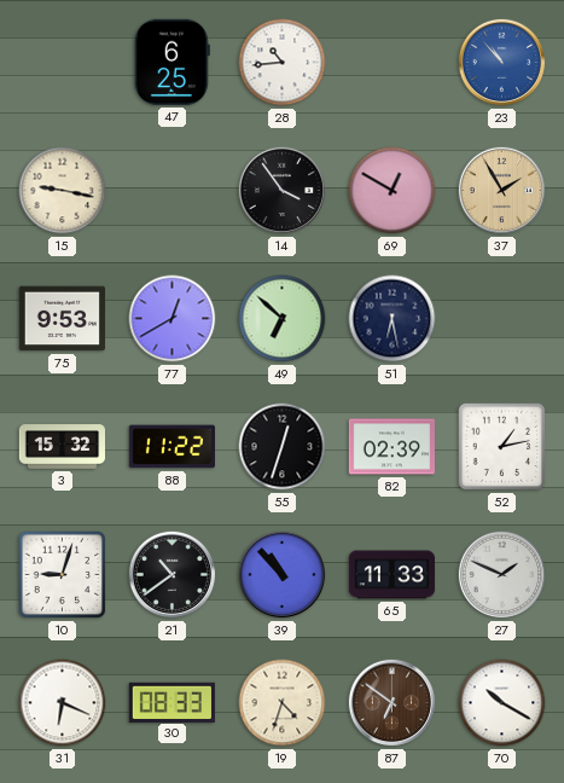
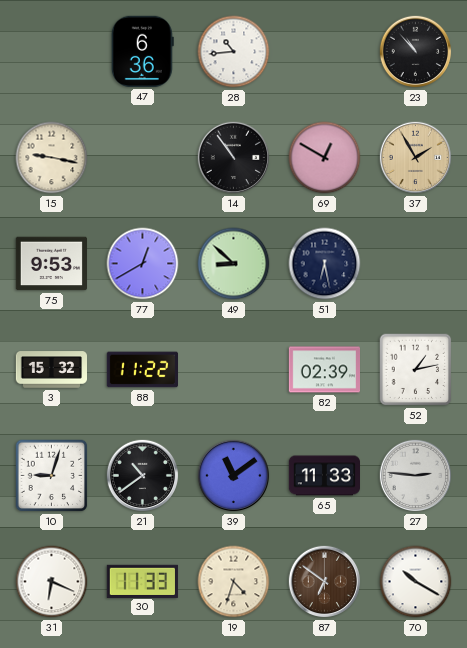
47: 6:25 -> 6:36 (142, 51)
23 dial: blue -> black (416, 52)
14: 3:54 -> 10:54 (234, 158)
49: 6:52 -> 8:52 (234, 264)
55: 12:33 -> none (283, 447)
39: 10:53 -> 11:09 (234, 476)
27: 1:49 -> 2:46 (416, 476)
30: 08:33 -> 11:33 (142, 581)
